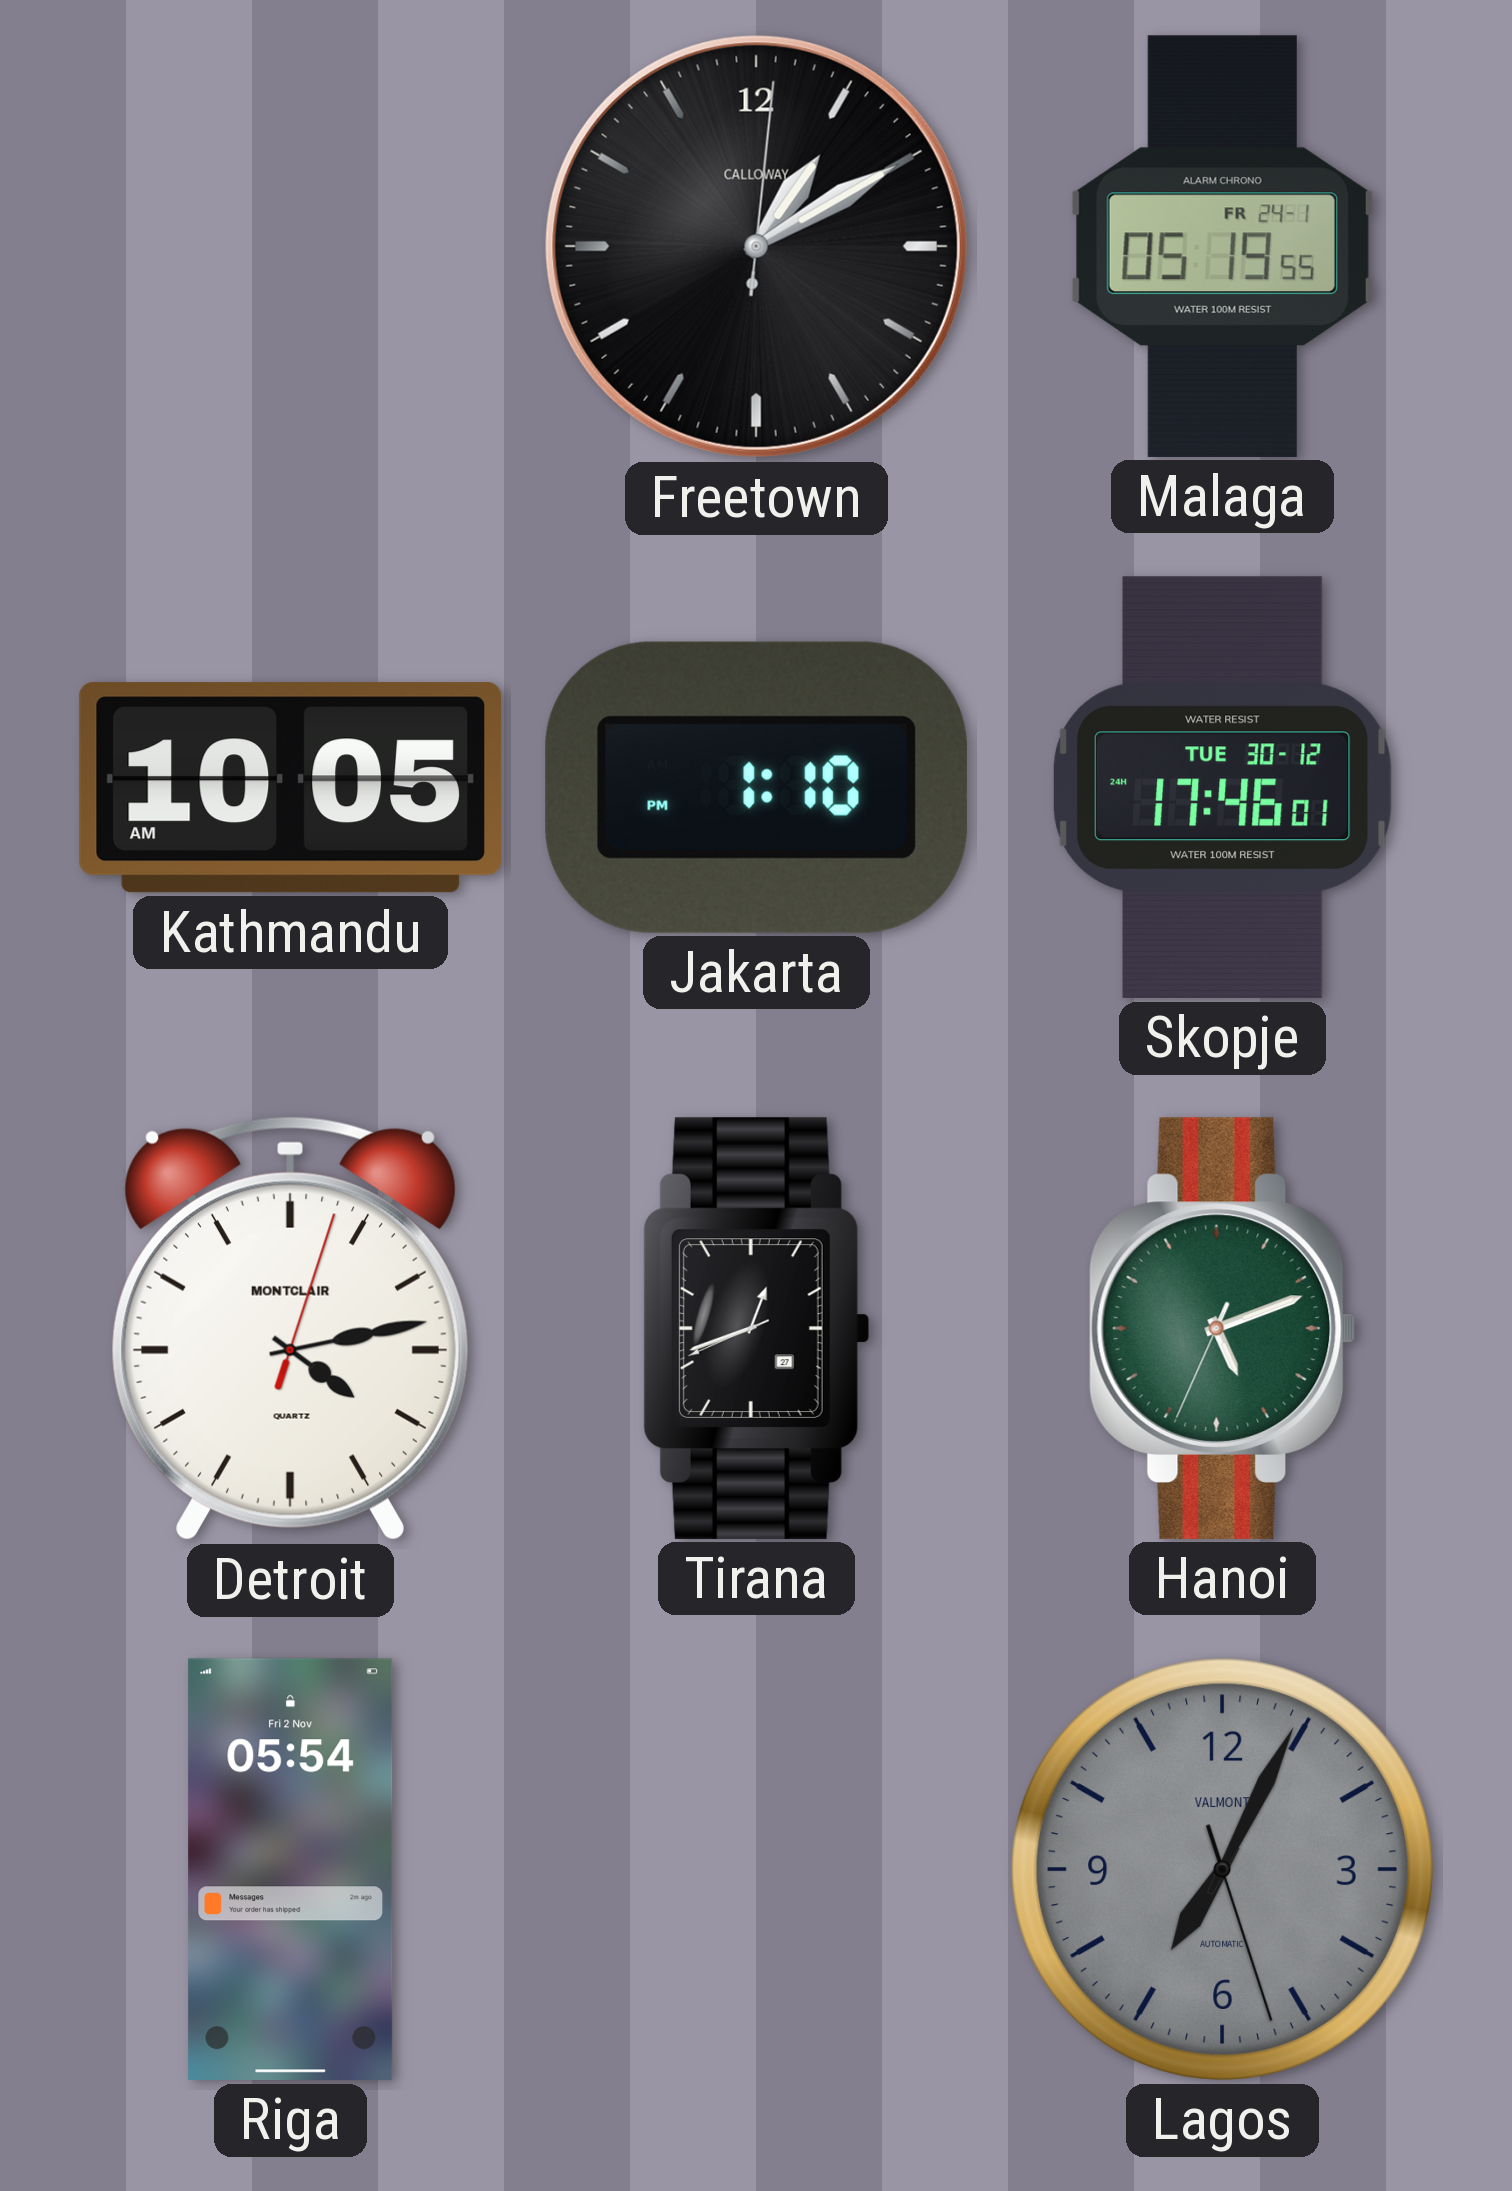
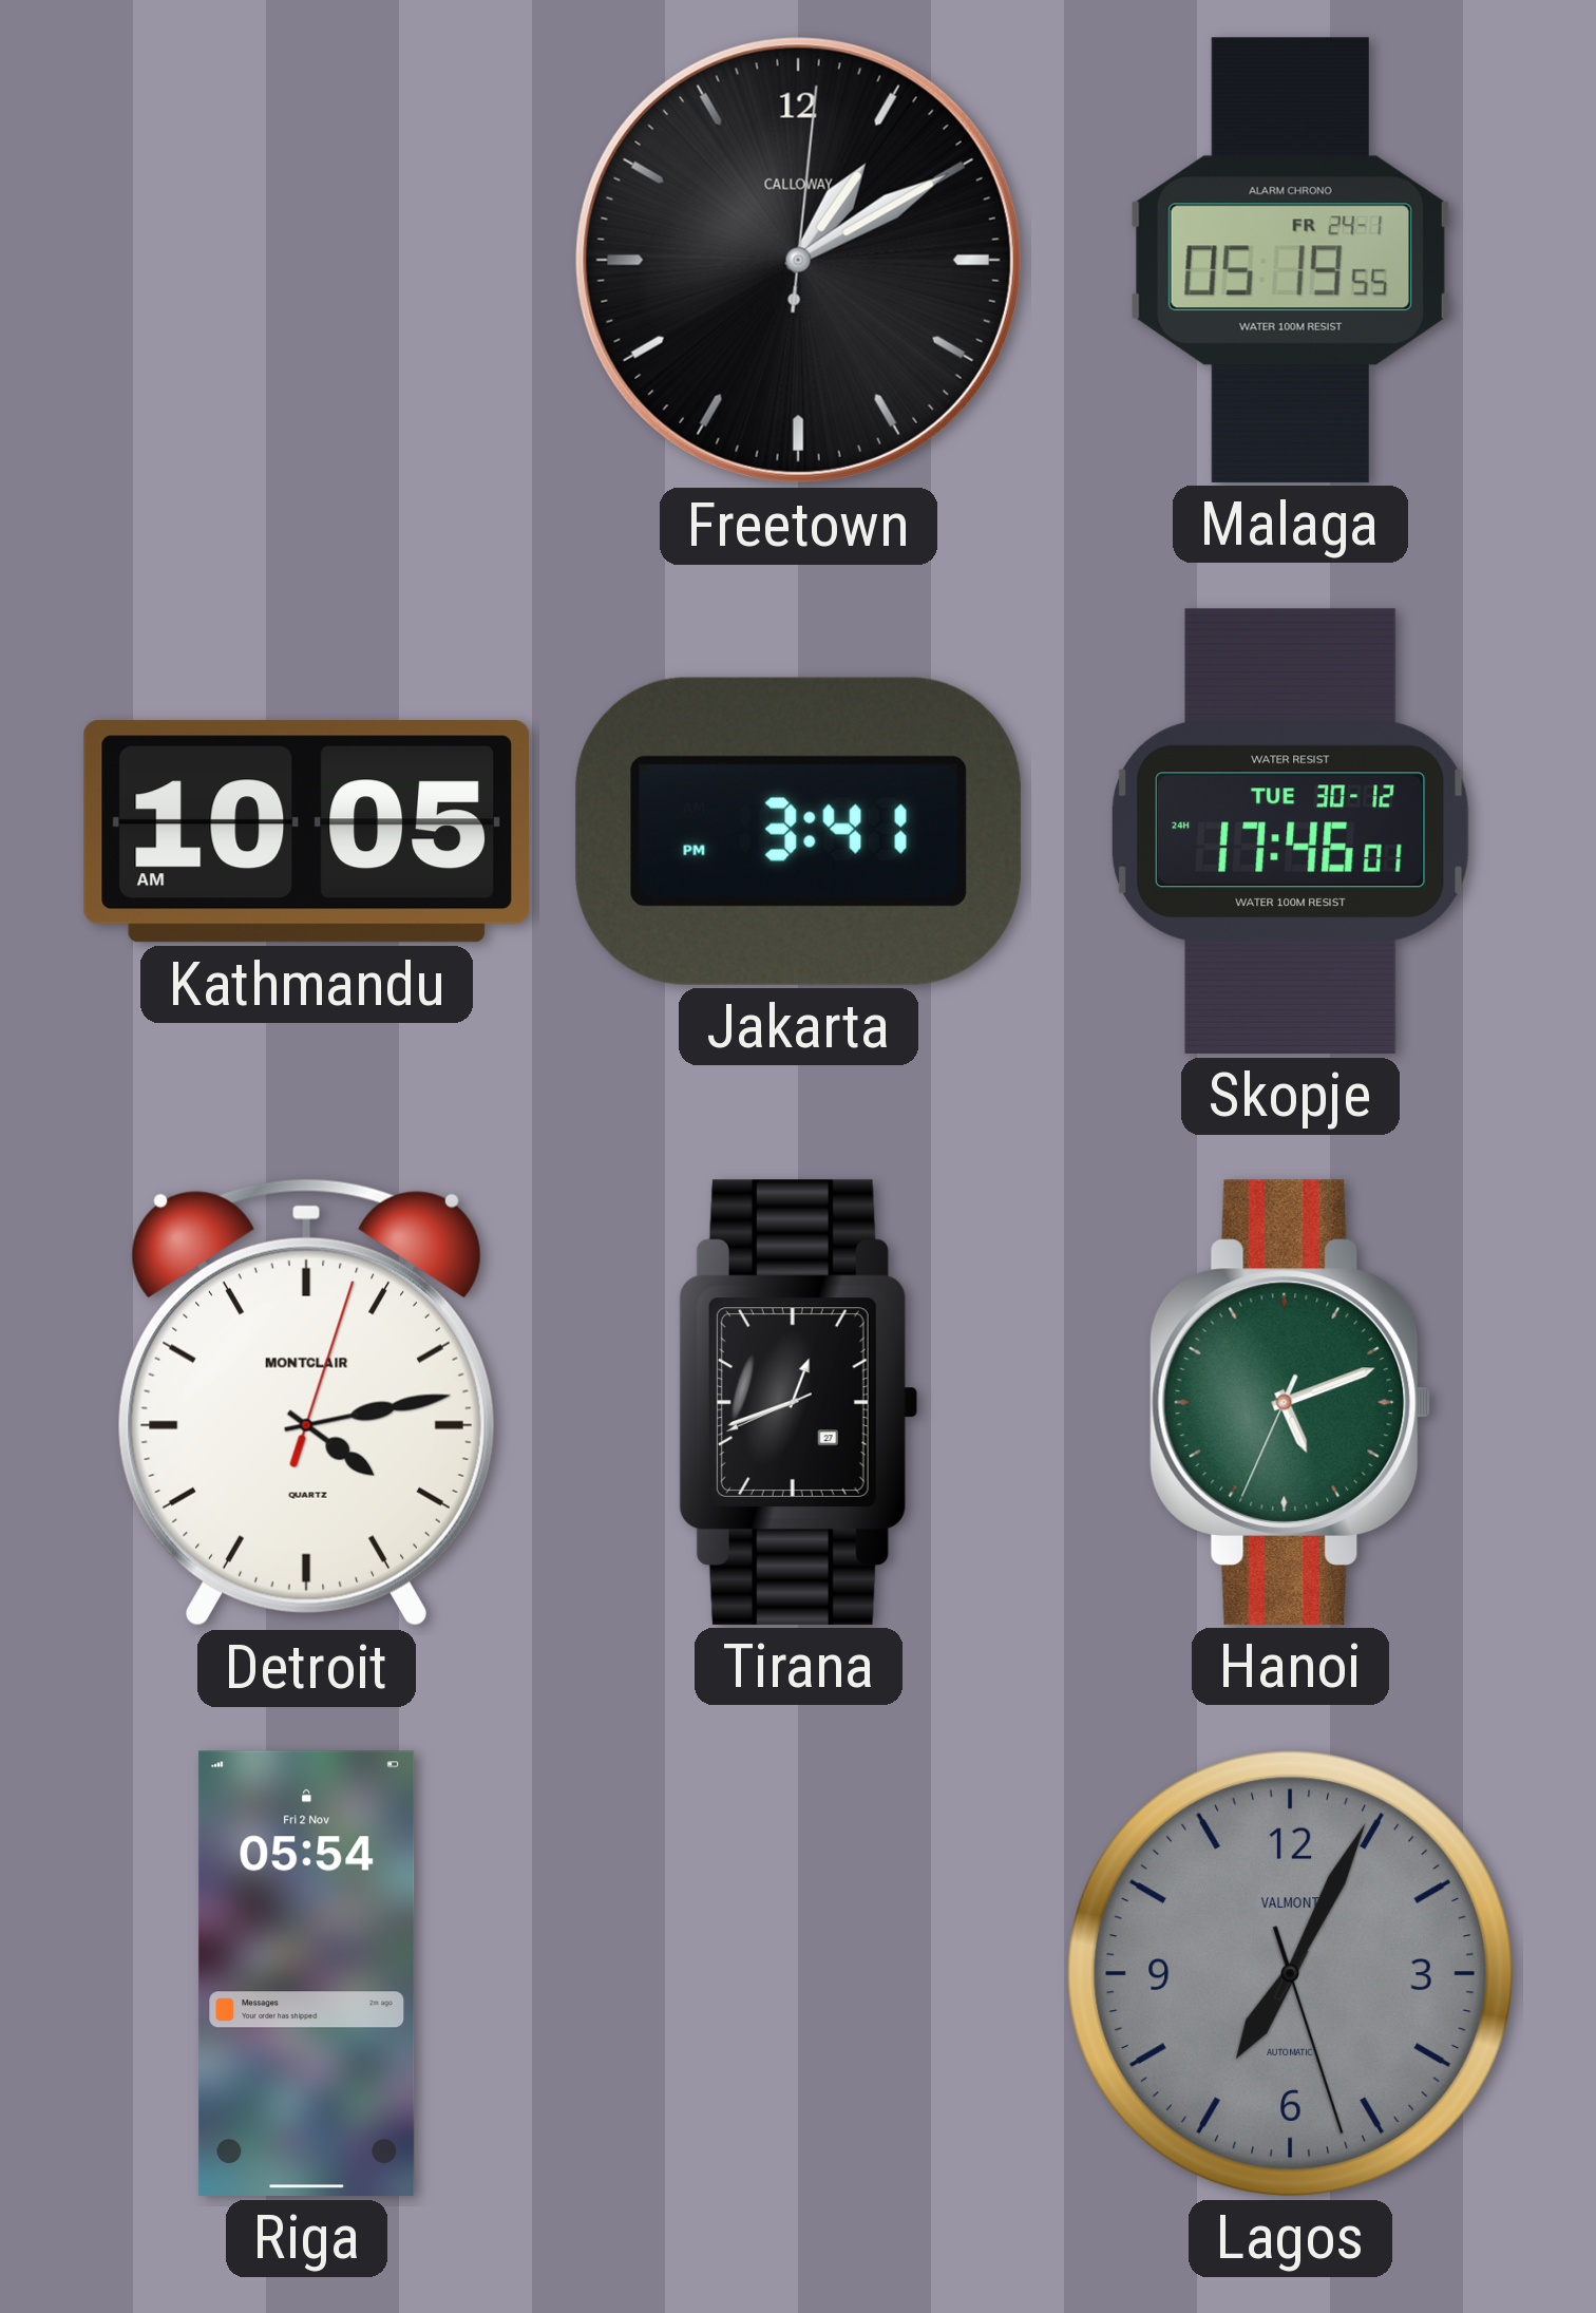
Jakarta: 1:10 -> 3:41 (798, 831)
